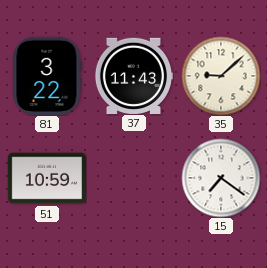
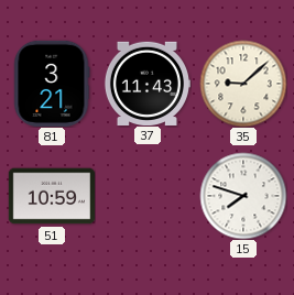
81: 3:22 -> 3:21 (52, 83)
15: 7:21 -> 7:48 (243, 196)
